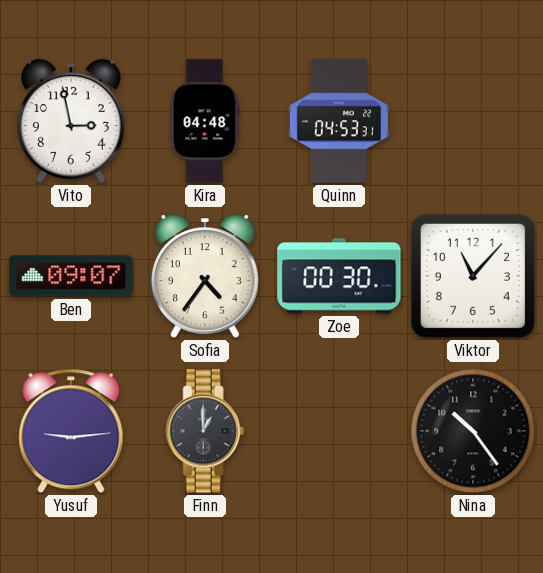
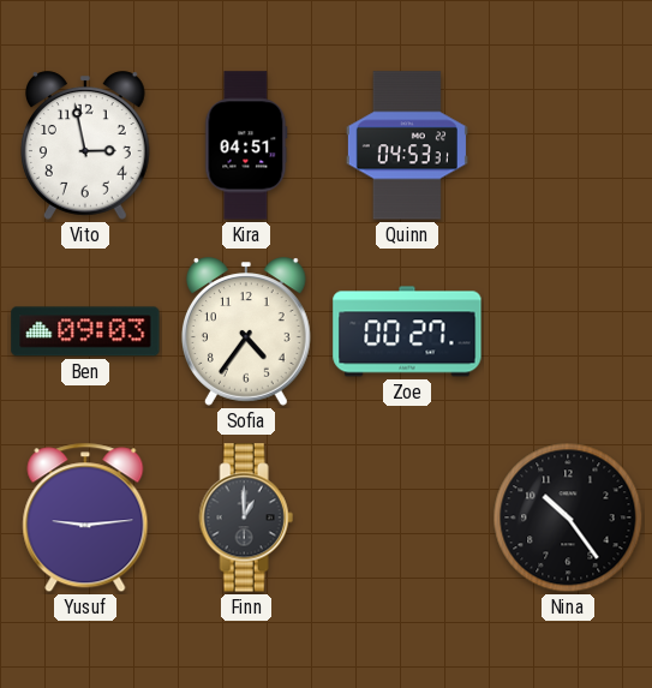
Kira: 04:48 -> 04:51 (246, 145)
Ben: 09:07 -> 09:03 (85, 331)
Zoe: 00:30 -> 00:27 (407, 331)
Viktor: 11:07 -> none (473, 276)
